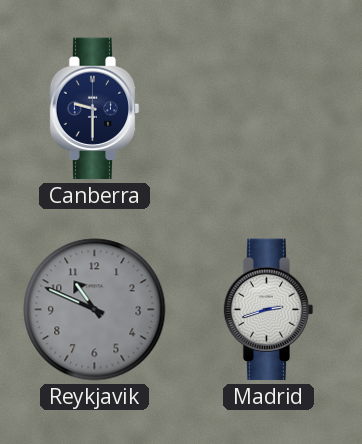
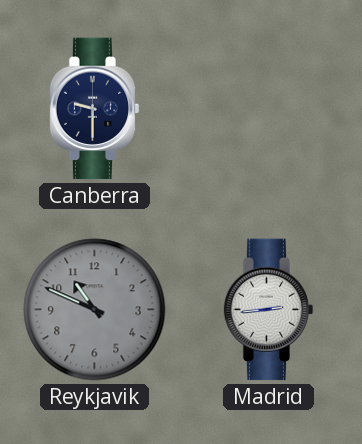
Madrid: 2:42 -> 2:44 (269, 310)
